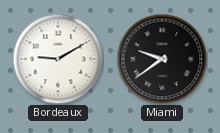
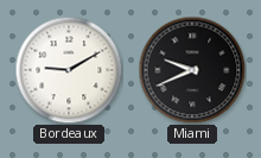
Miami: 9:39 -> 9:41 (192, 70)
